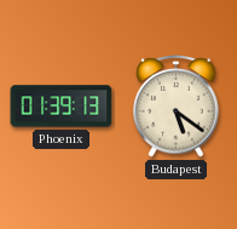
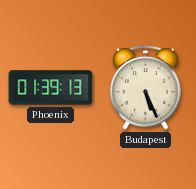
Budapest: 5:21 -> 5:26 (146, 88)
